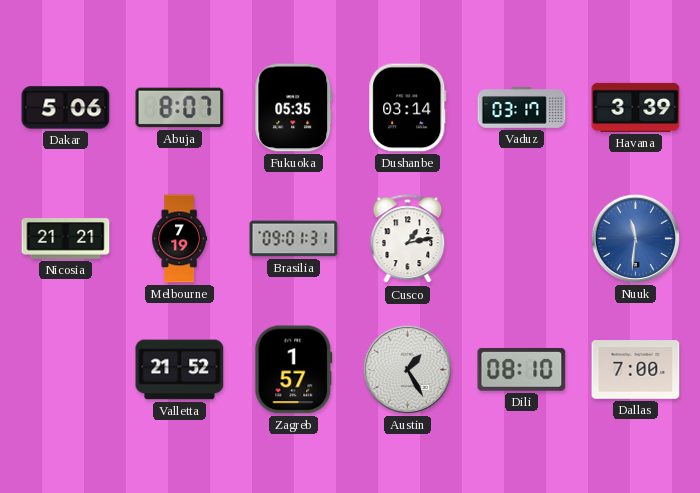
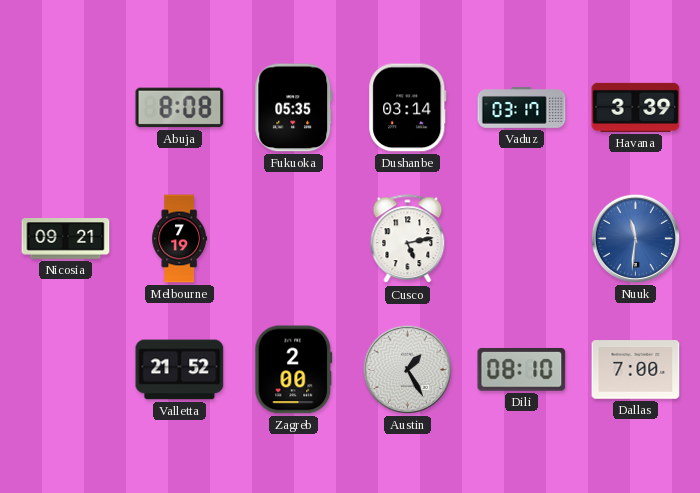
Dakar: 5:06 -> none (66, 108)
Abuja: 8:07 -> 8:08 (180, 108)
Nicosia: 21:21 -> 09:21 (66, 239)
Brasilia: 09:01 -> none (294, 239)
Cusco: 1:13 -> 5:13 (408, 239)
Zagreb: 1:57 -> 2:00 (294, 370)
